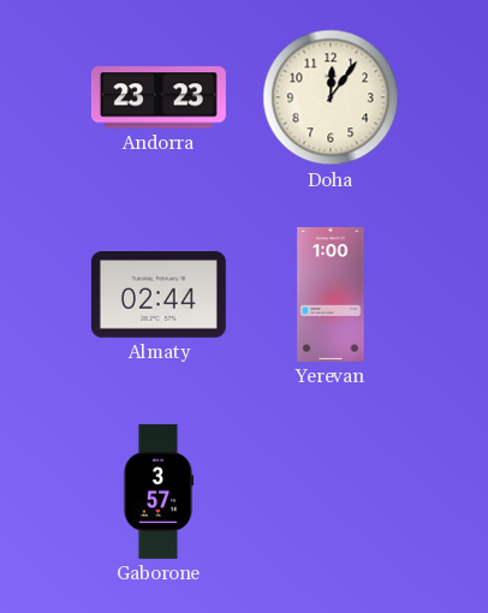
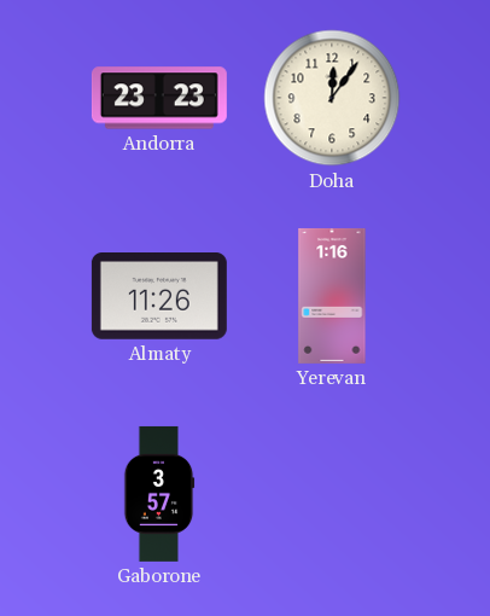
Almaty: 02:44 -> 11:26 (159, 297)
Yerevan: 1:00 -> 1:16 (332, 296)
